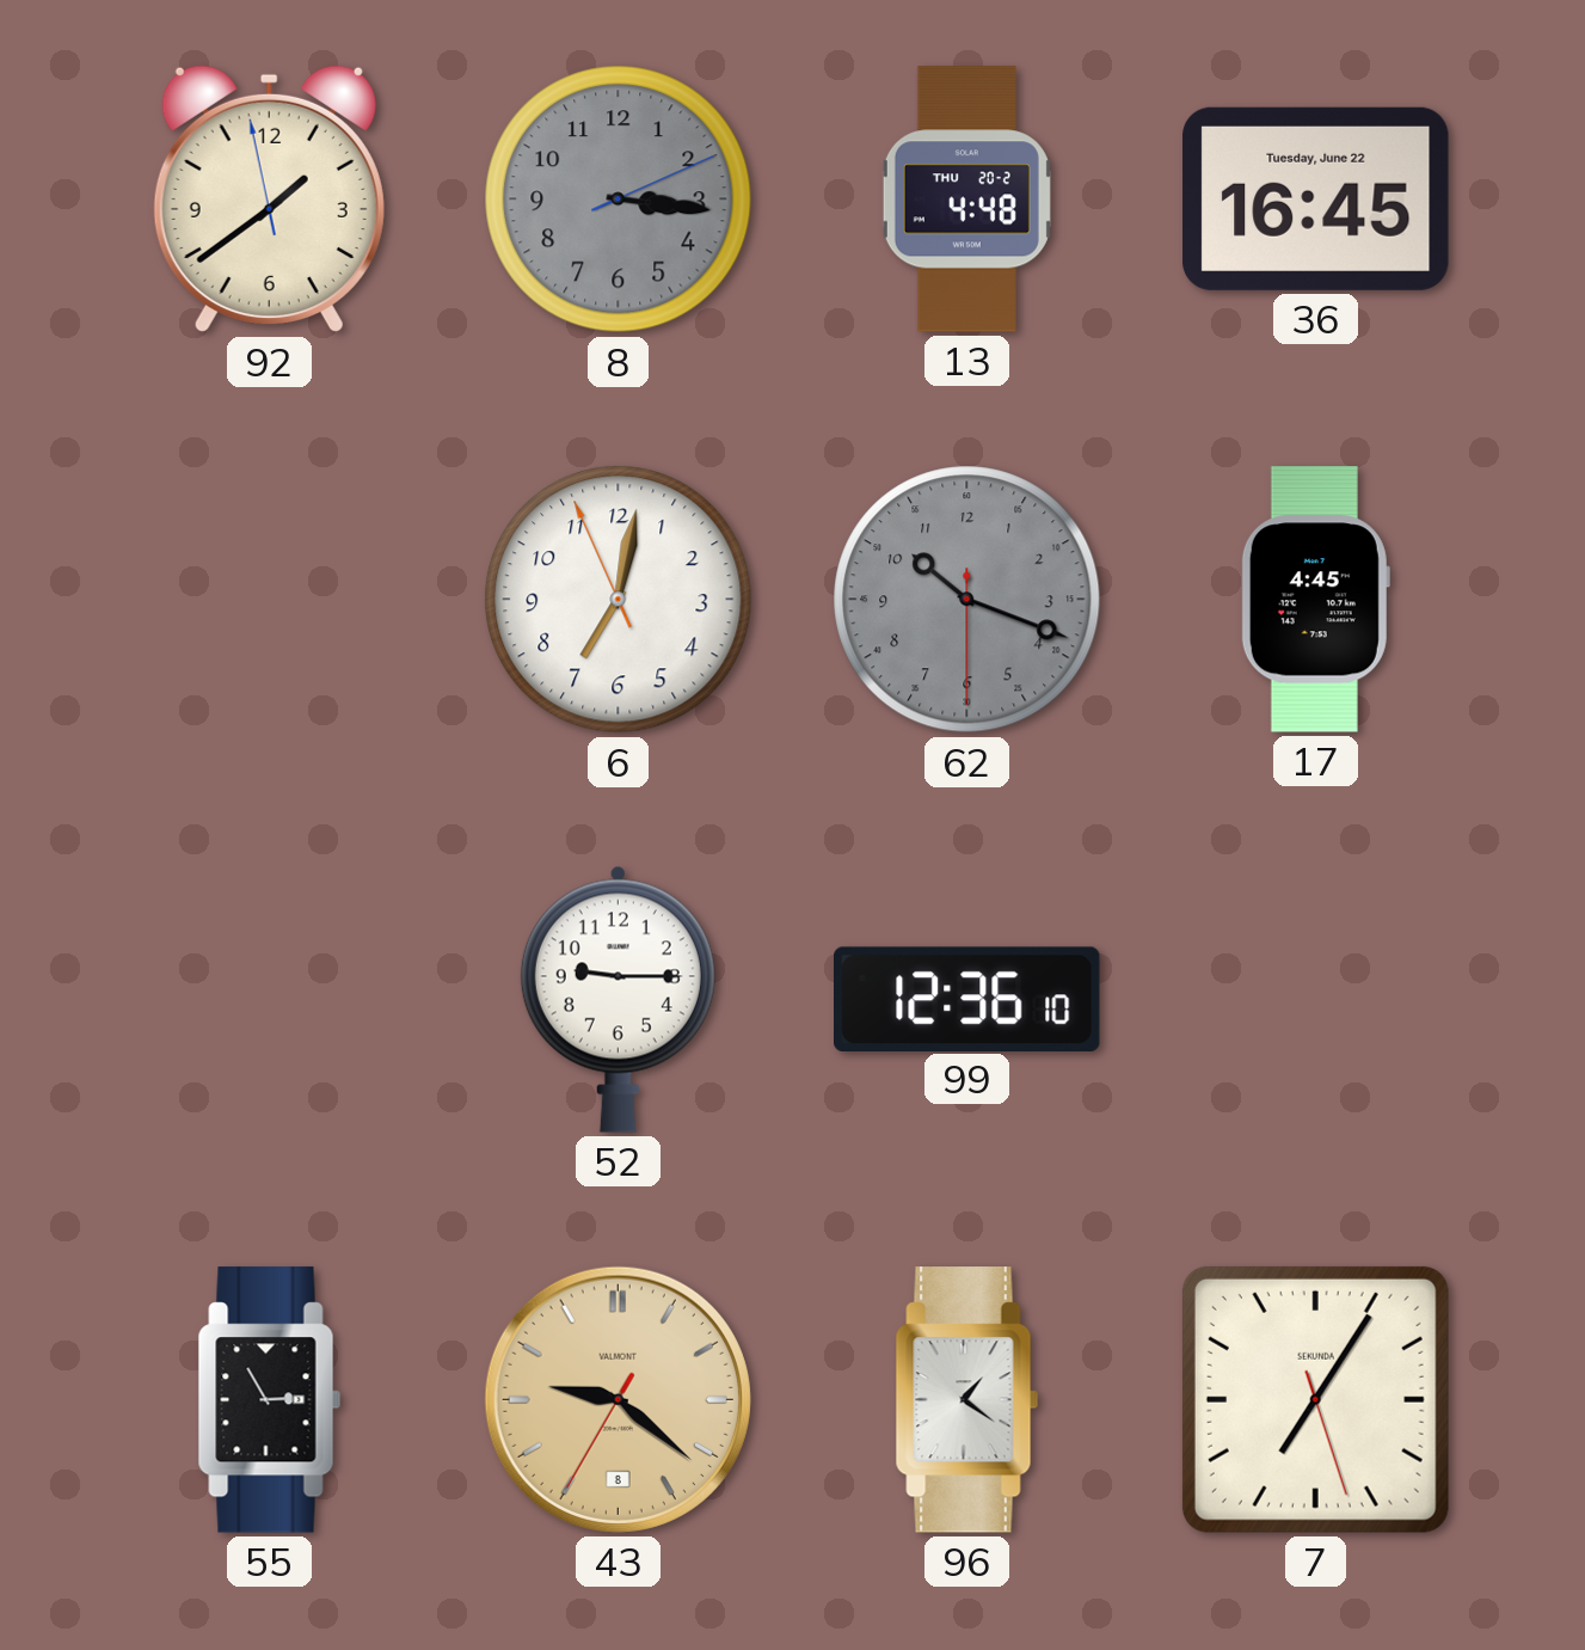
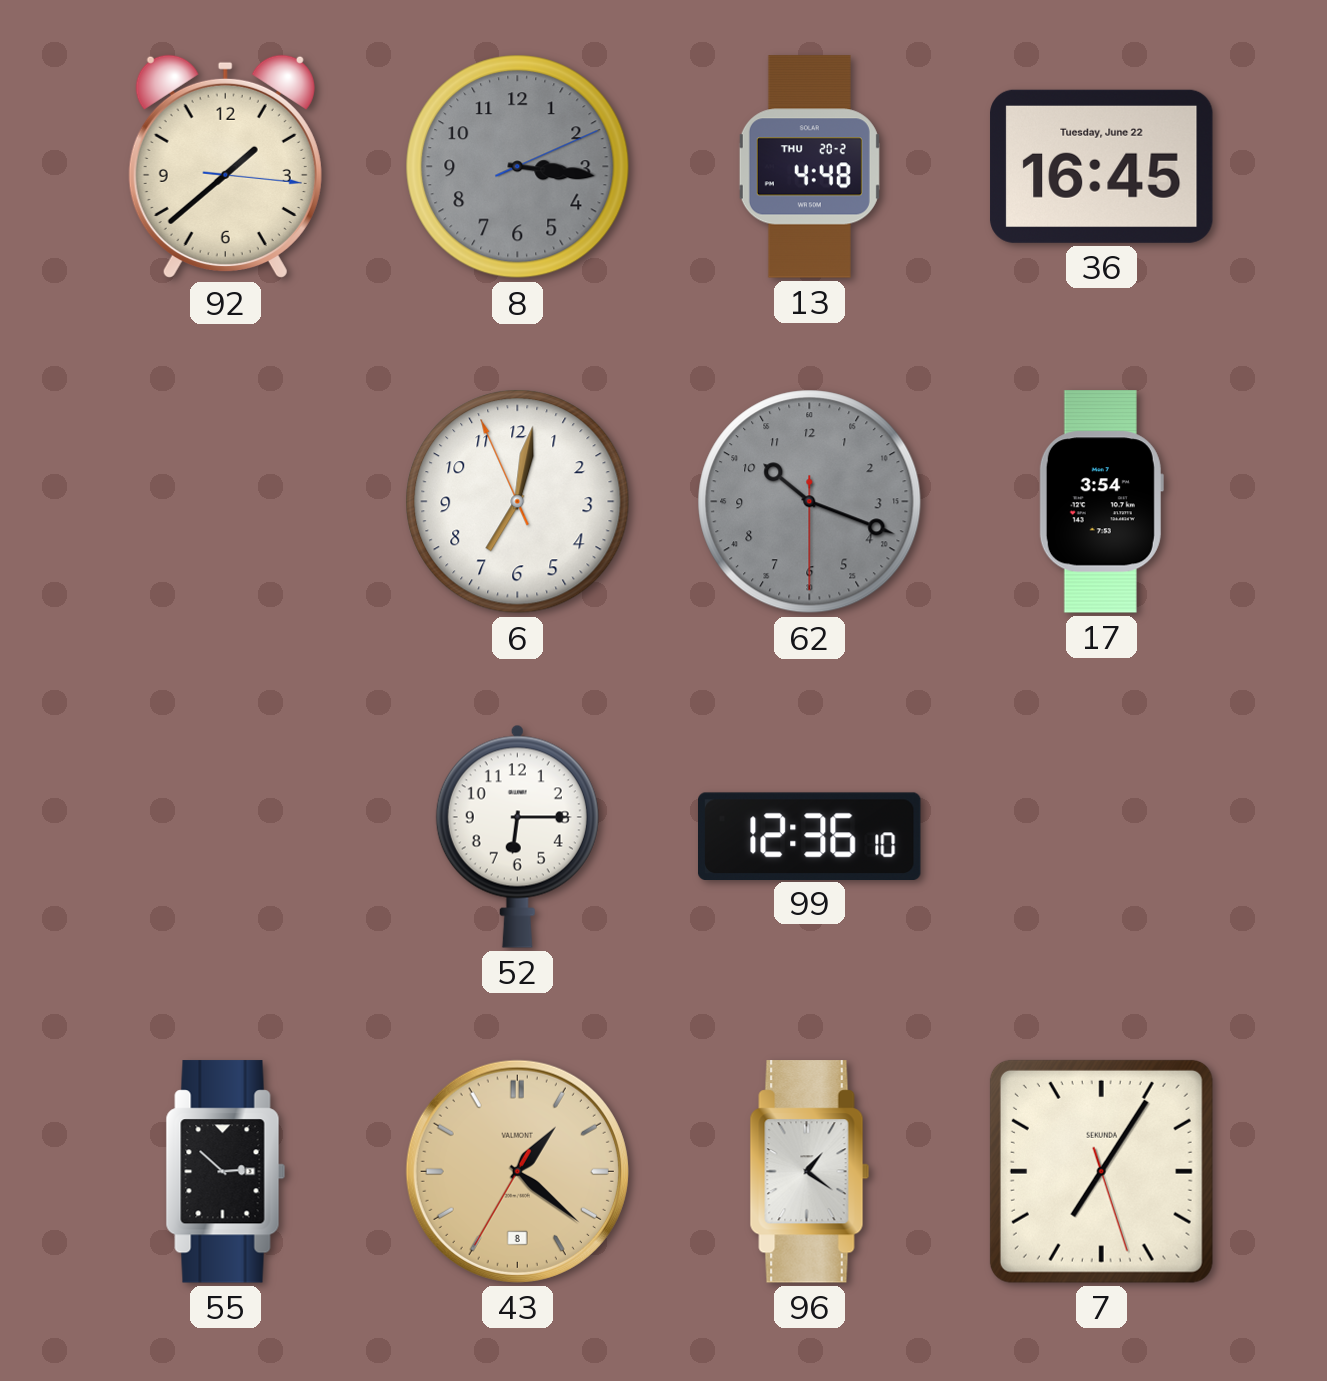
92: 1:38:58 -> 1:38:16 (225, 167)
17: 4:45 -> 3:54 (1101, 502)
52: 9:15 -> 6:15 (517, 836)
55: 2:55 -> 2:52 (226, 1172)
43: 9:21 -> 1:21 (517, 1171)
